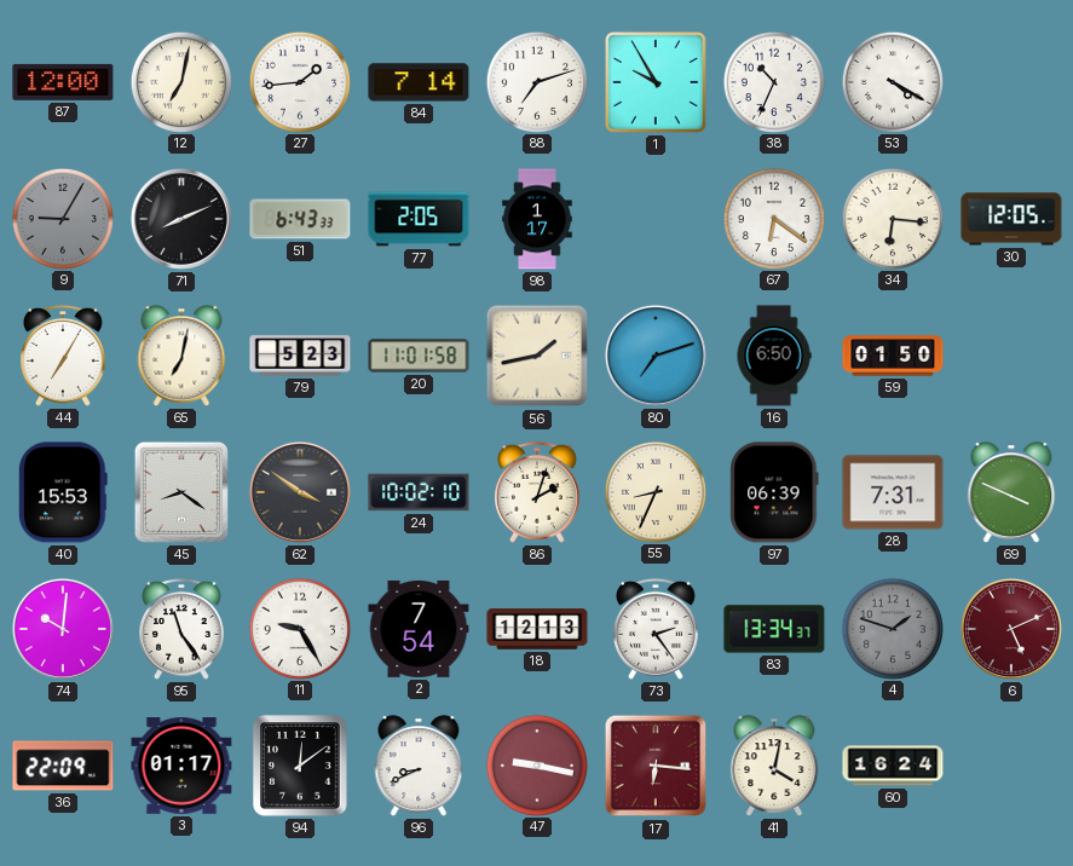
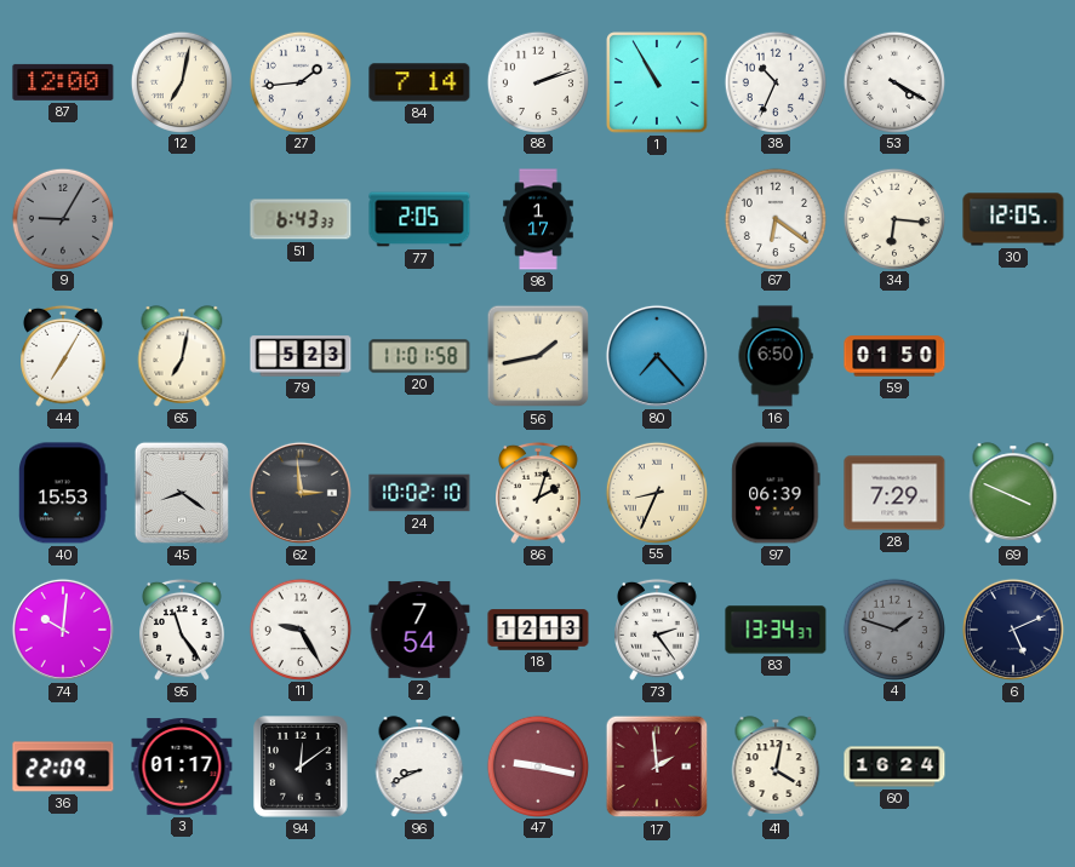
88: 7:12 -> 2:12 (537, 81)
1: 9:55 -> 10:55 (657, 82)
71: 8:11 -> none (181, 219)
80: 7:12 -> 7:23 (657, 356)
62: 3:51 -> 2:59 (301, 493)
28: 7:31 -> 7:29 (894, 493)
6 dial: burgundy -> navy (1013, 630)
17: 6:16 -> 1:59 (657, 766)
